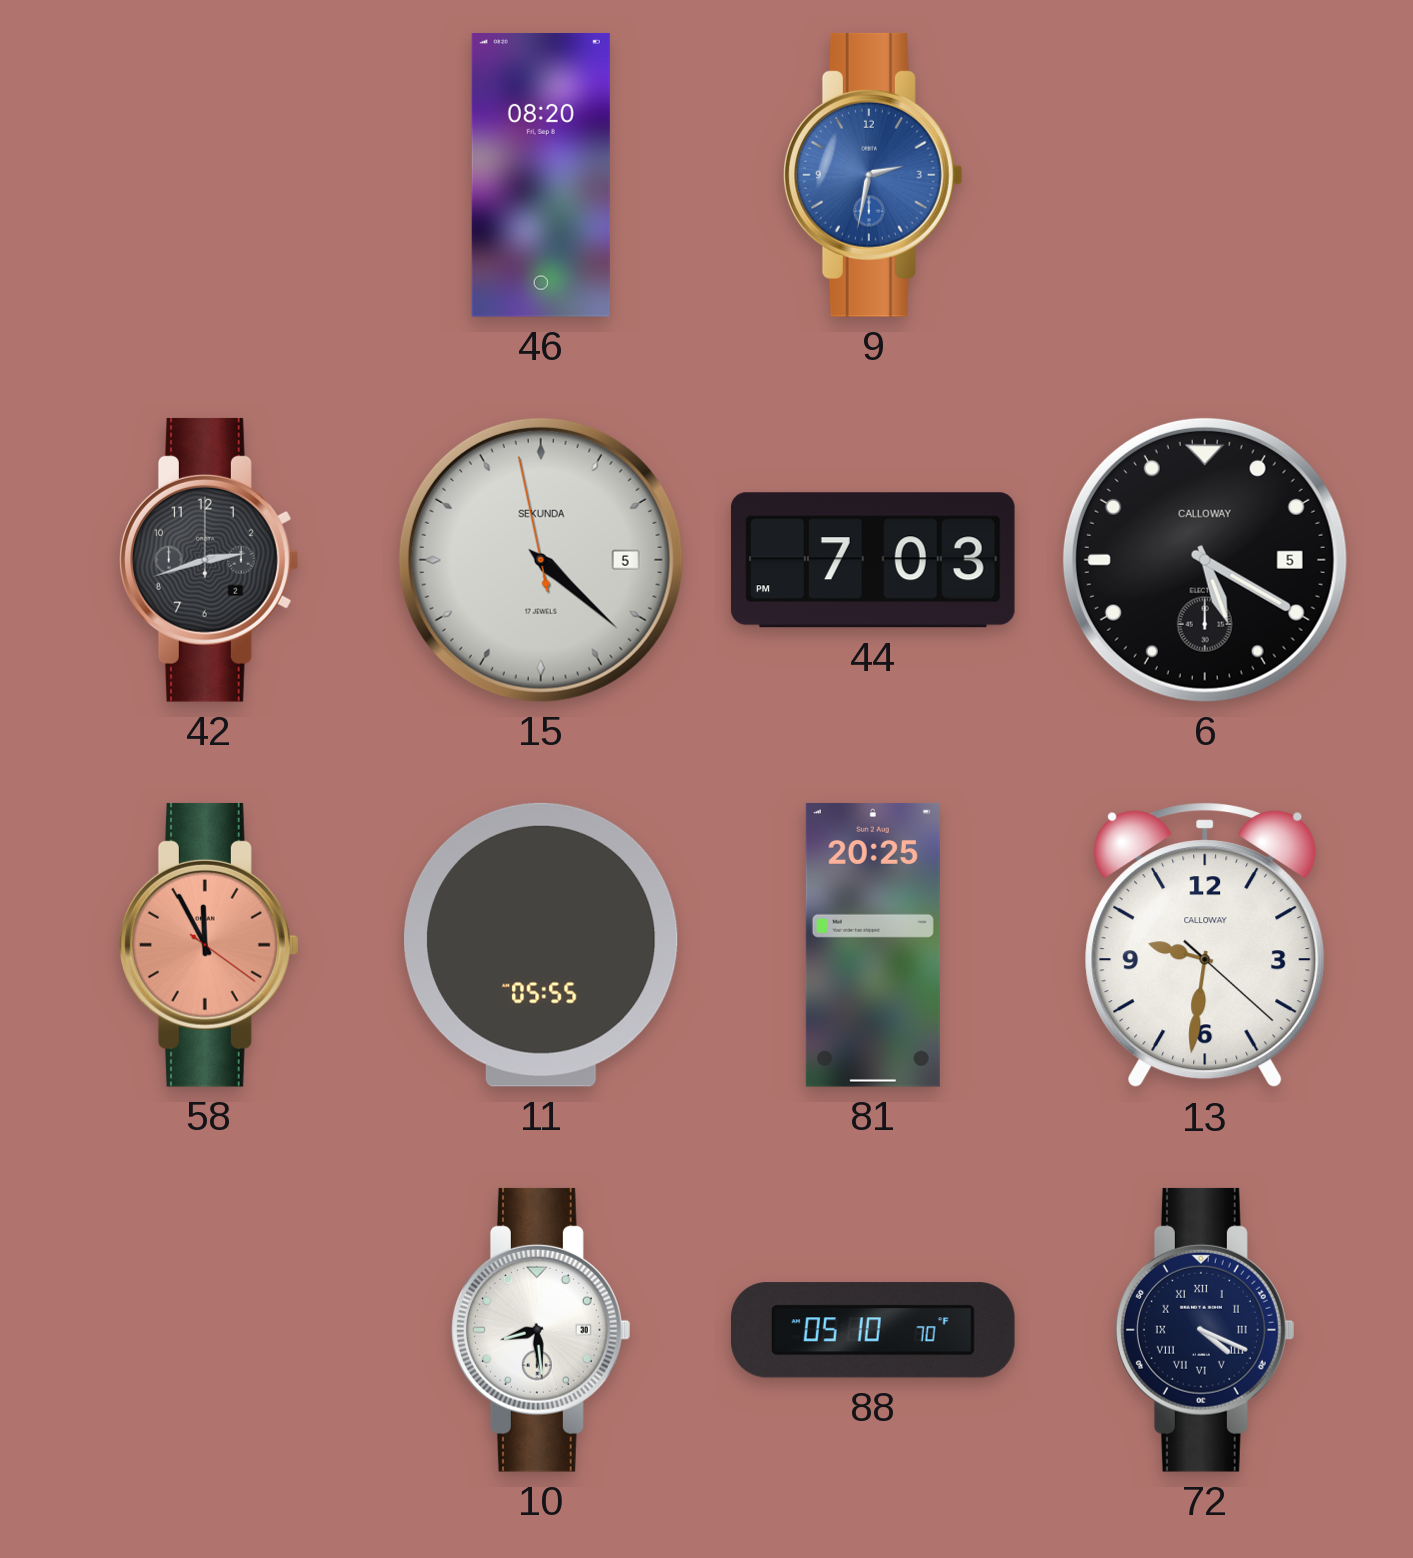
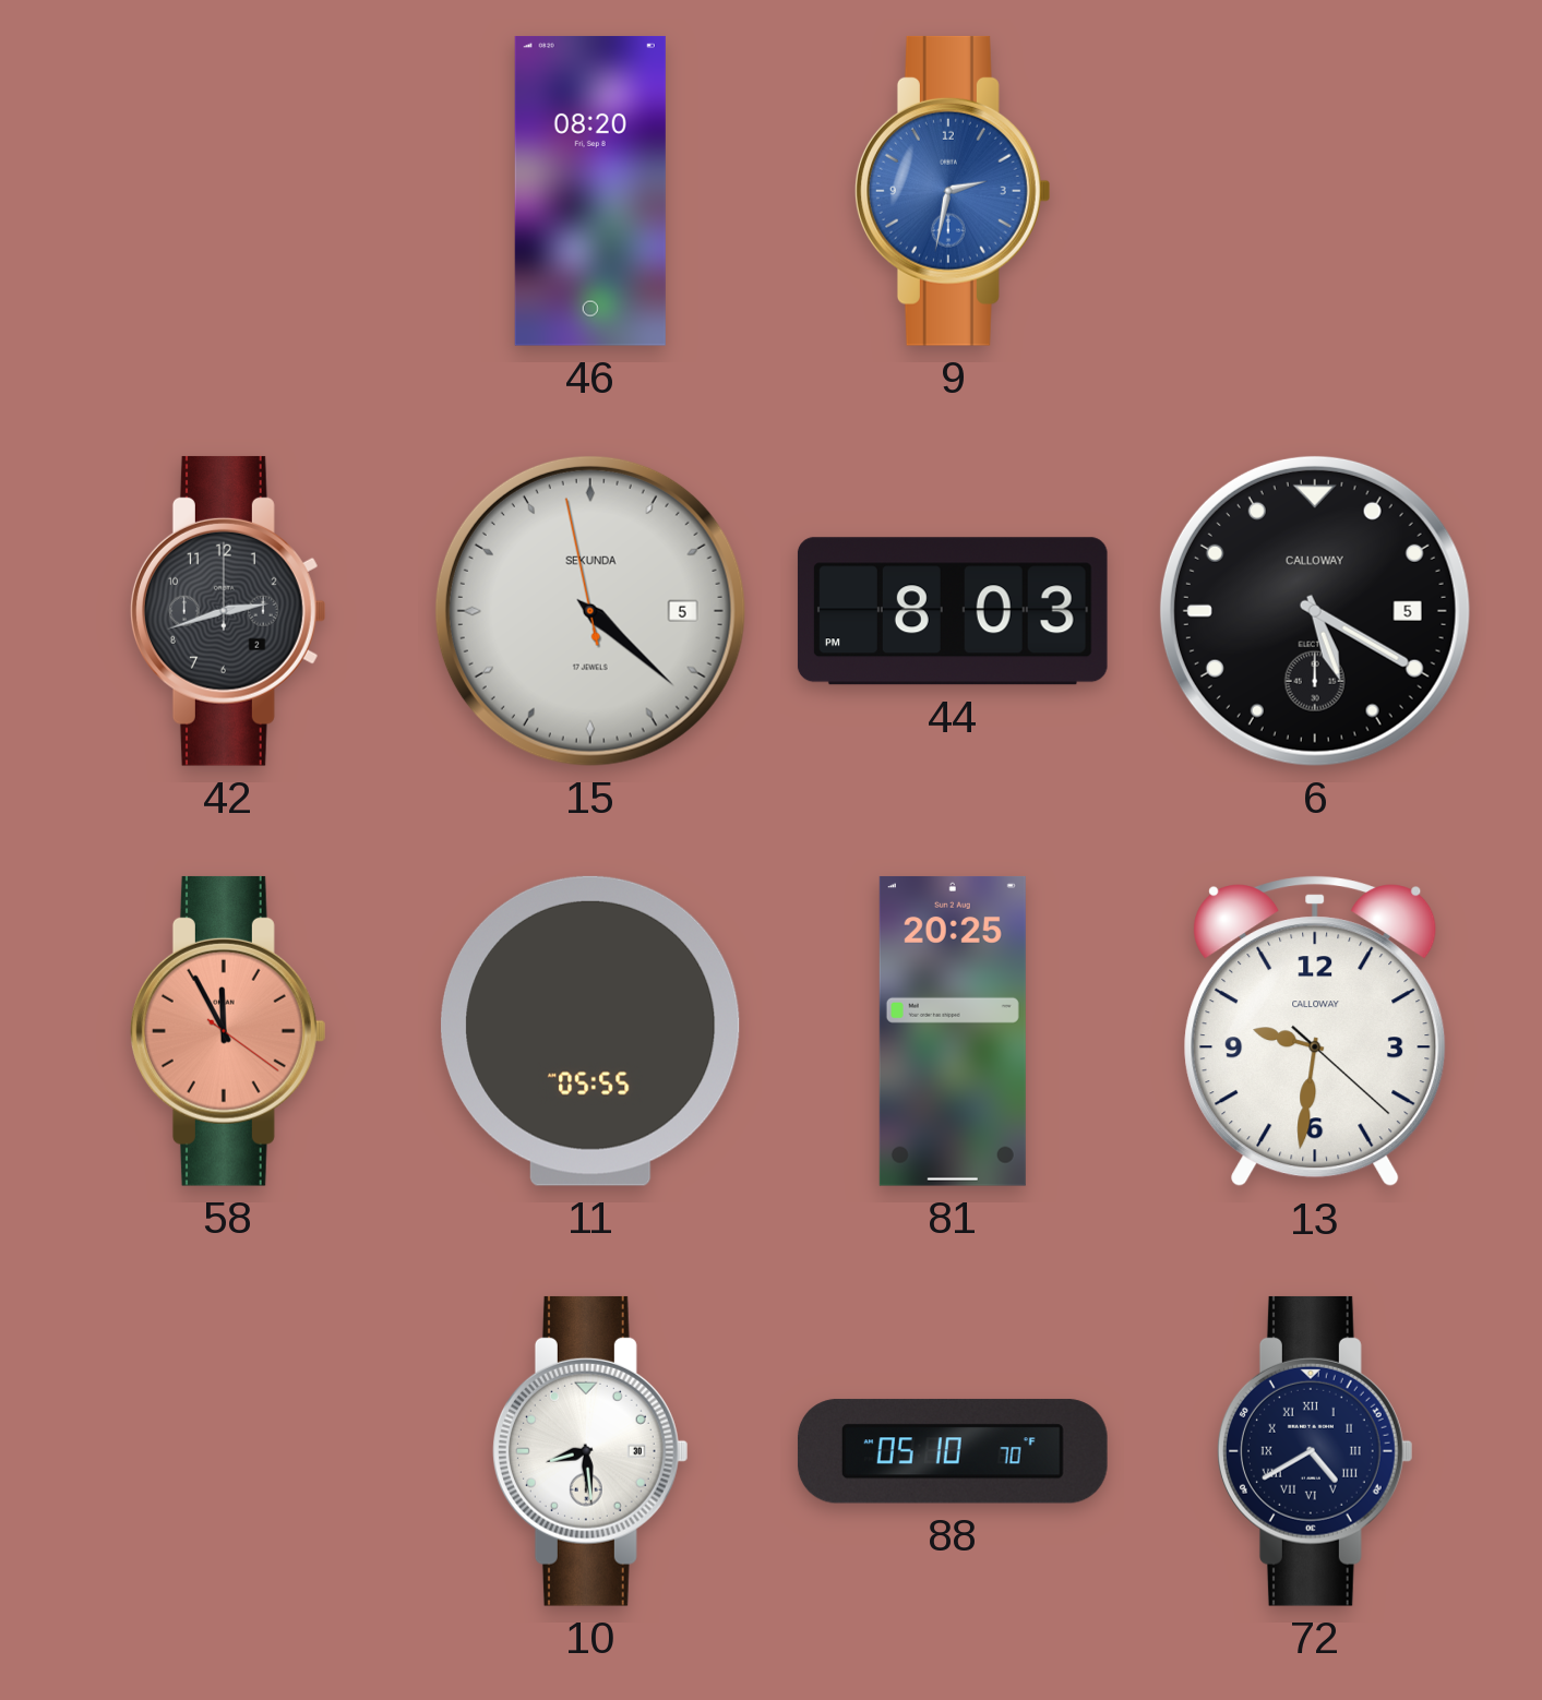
44: 7:03 -> 8:03 (953, 611)
72: 4:19 -> 4:40 (1315, 1451)
